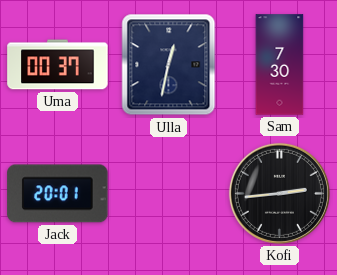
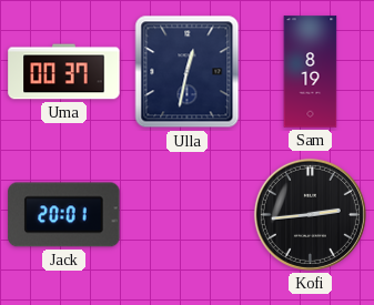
Sam: 7:30 -> 8:19 (311, 72)
